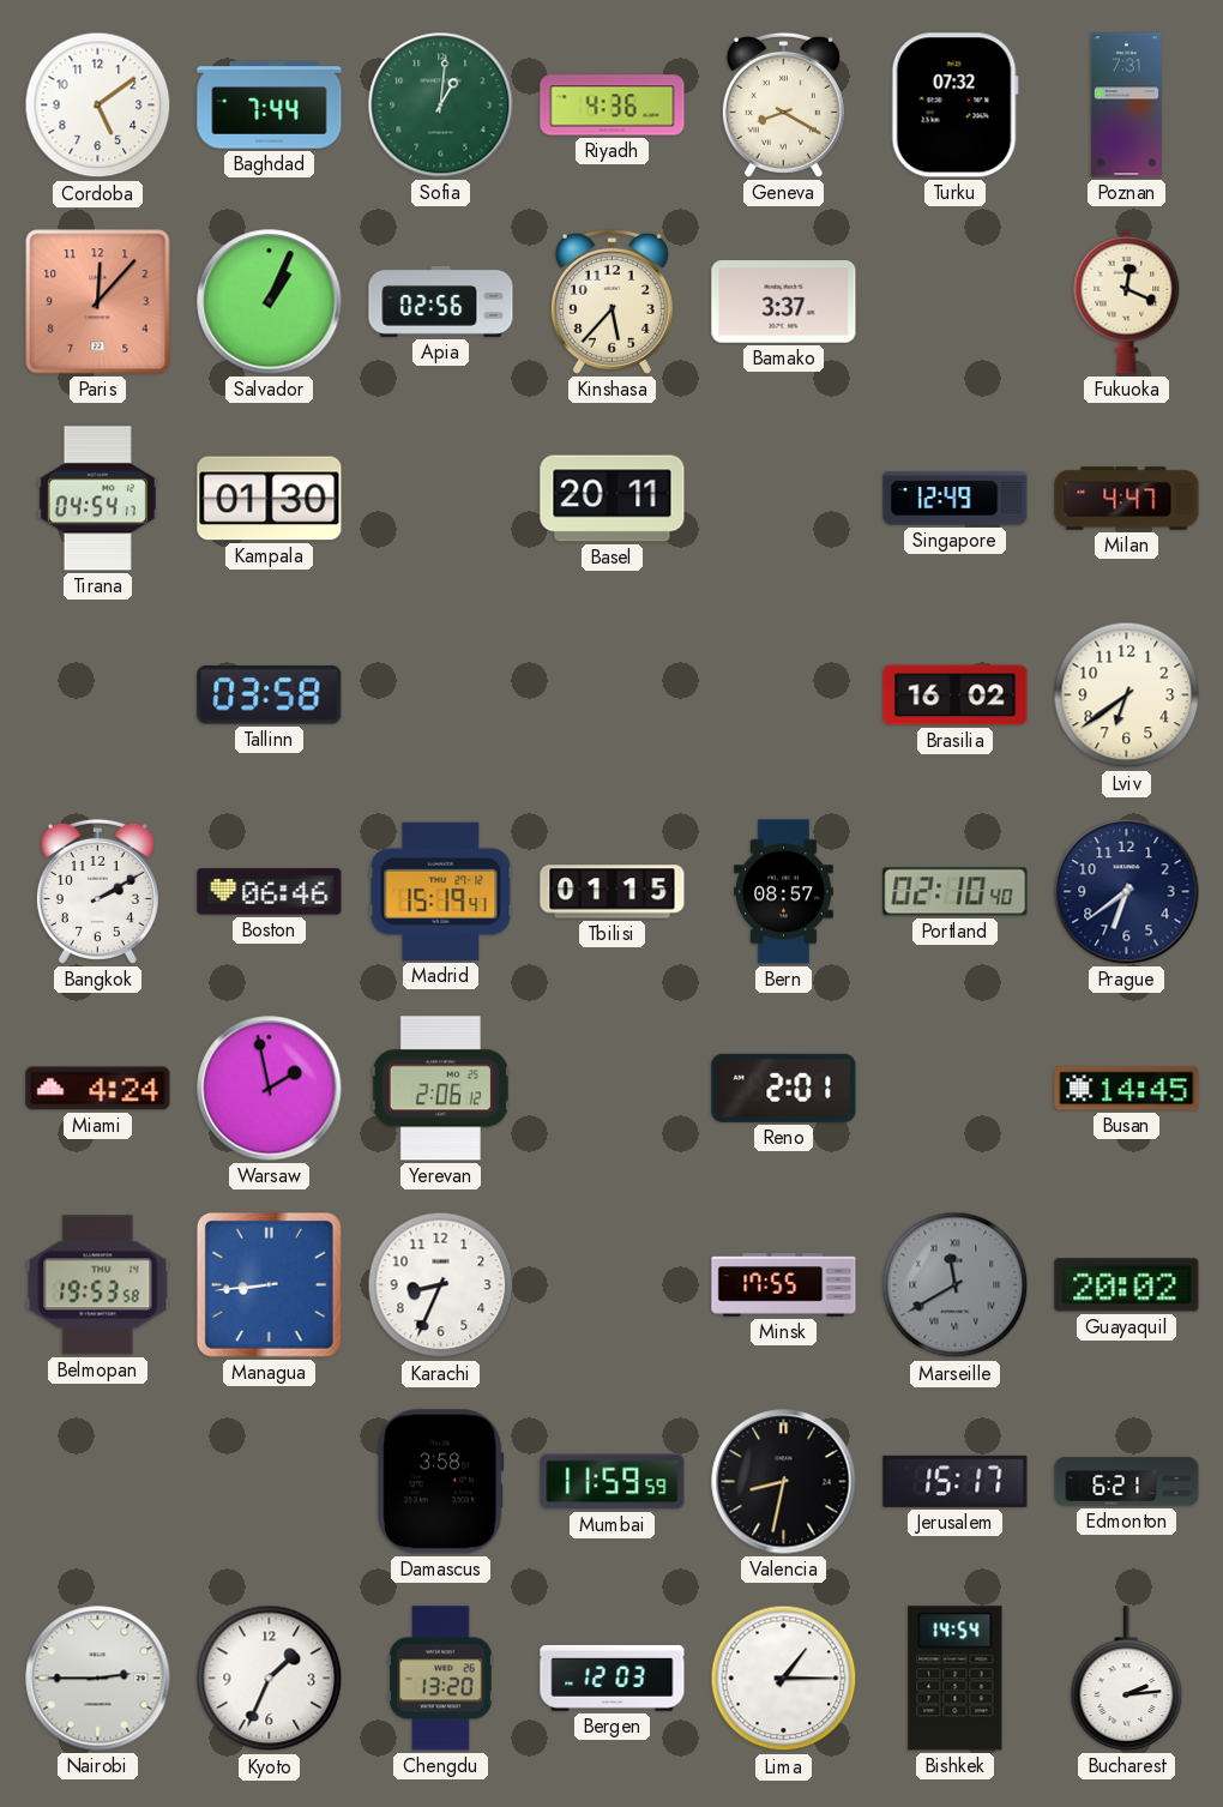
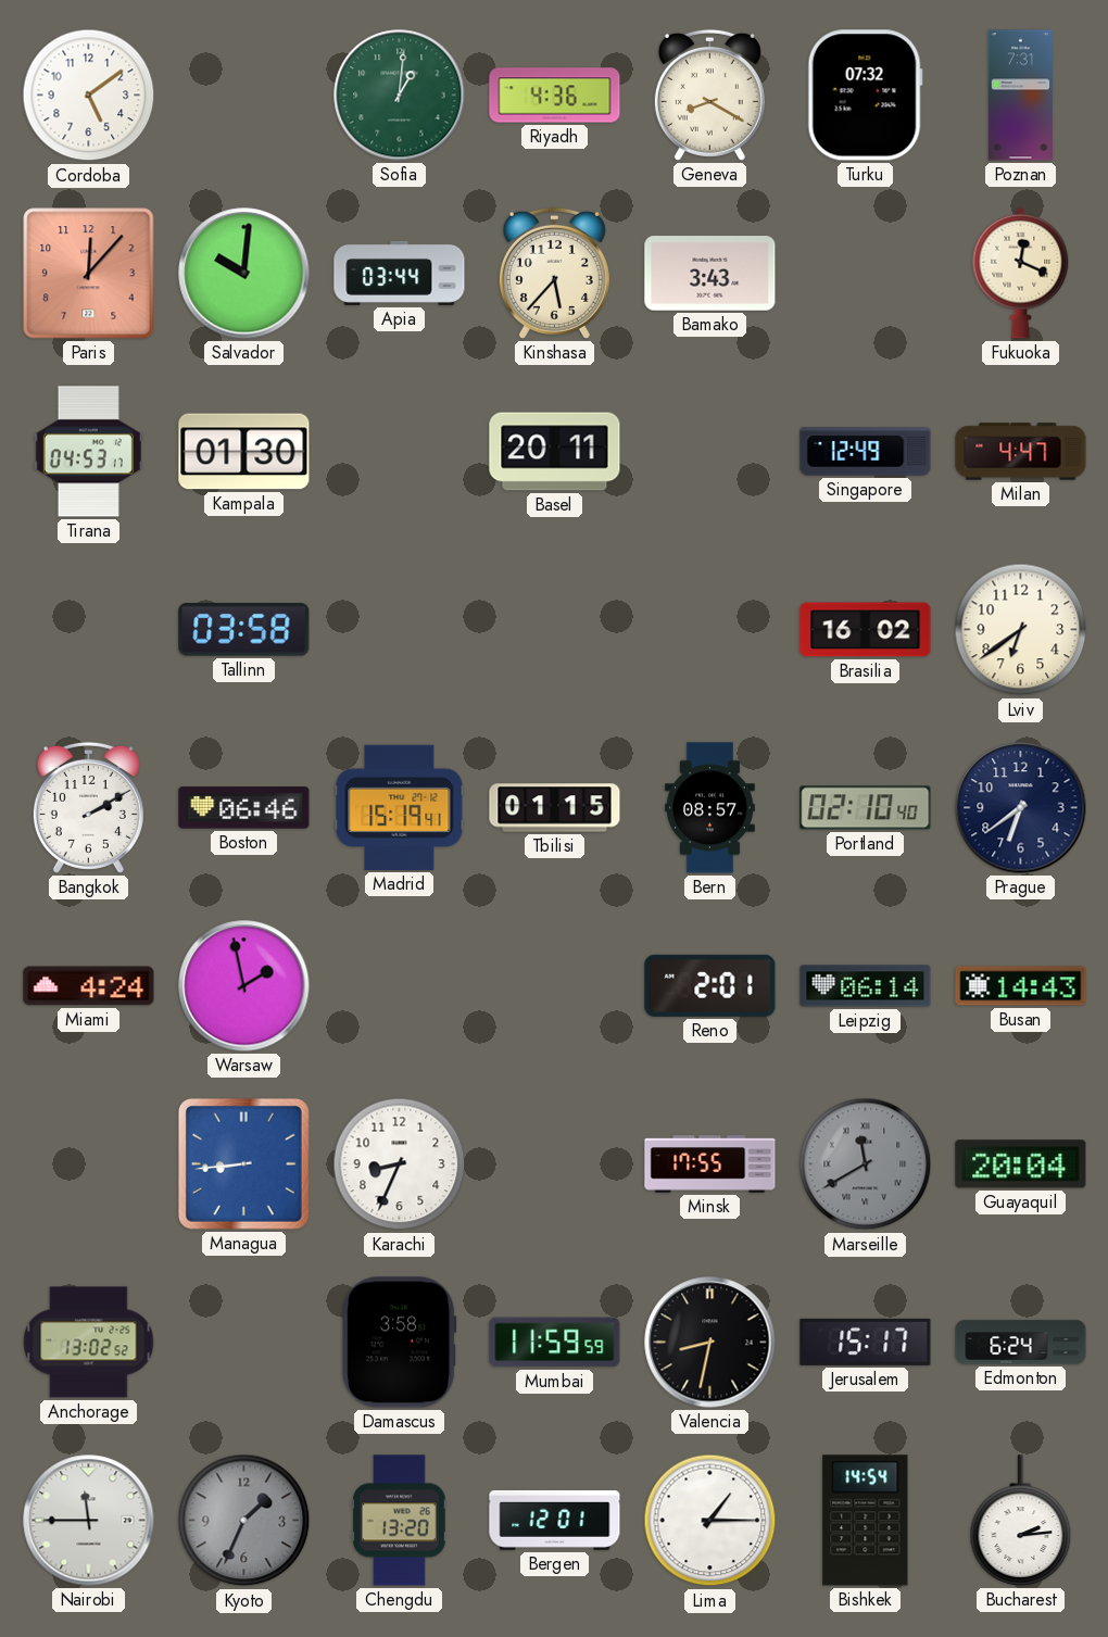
Baghdad: 7:44 -> none (270, 106)
Salvador: 1:04 -> 10:01 (244, 274)
Apia: 02:56 -> 03:44 (400, 273)
Bamako: 3:37 -> 3:43 (710, 274)
Tirana: 04:54 -> 04:53 (88, 452)
Yerevan: 2:06 -> none (440, 1089)
Leipzig: none -> 06:14 (866, 986)
Busan: 14:45 -> 14:43 (1021, 986)
Belmopan: 19:53 -> none (98, 1285)
Guayaquil: 20:02 -> 20:04 (1021, 1164)
Anchorage: none -> 13:02 (89, 1343)
Edmonton: 6:21 -> 6:24 (1021, 1343)
Nairobi: 2:45 -> 11:45 (89, 1521)
Kyoto dial: white -> grey (244, 1521)
Bergen: 12:03 -> 12:01 (555, 1520)
